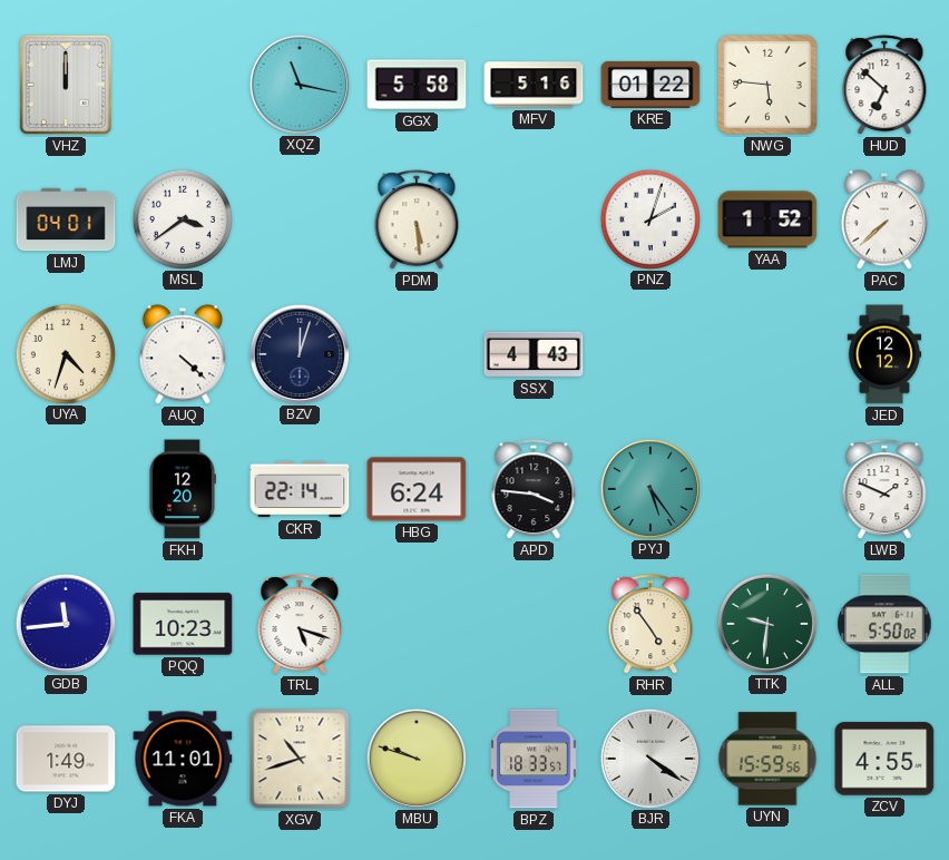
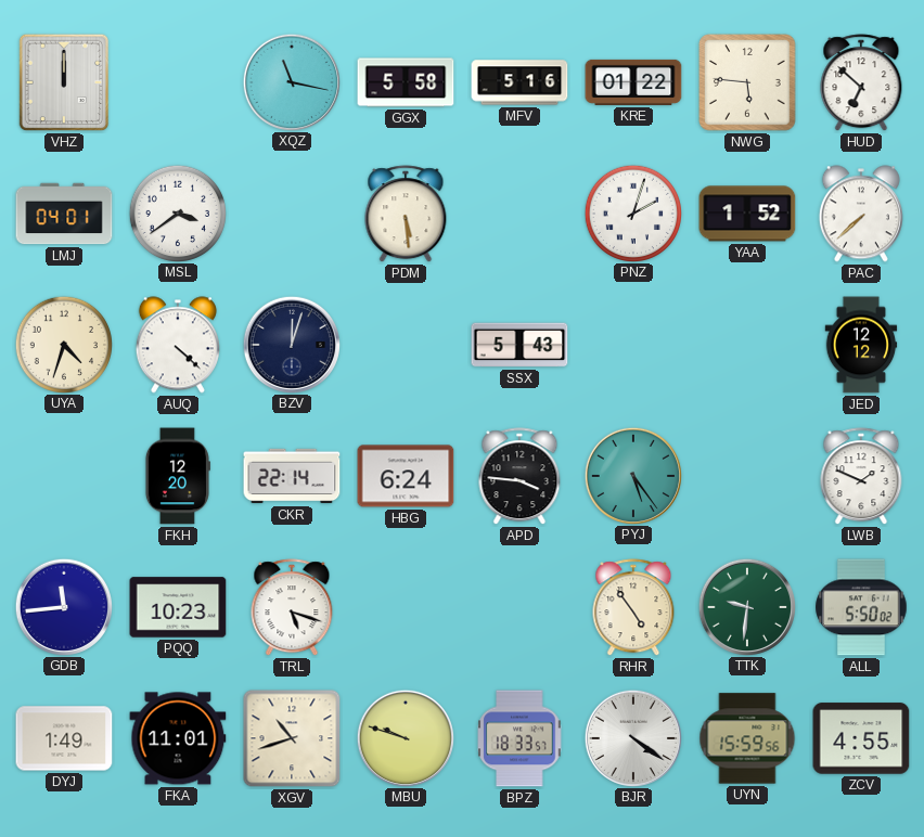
SSX: 4:43 -> 5:43 (519, 345)
